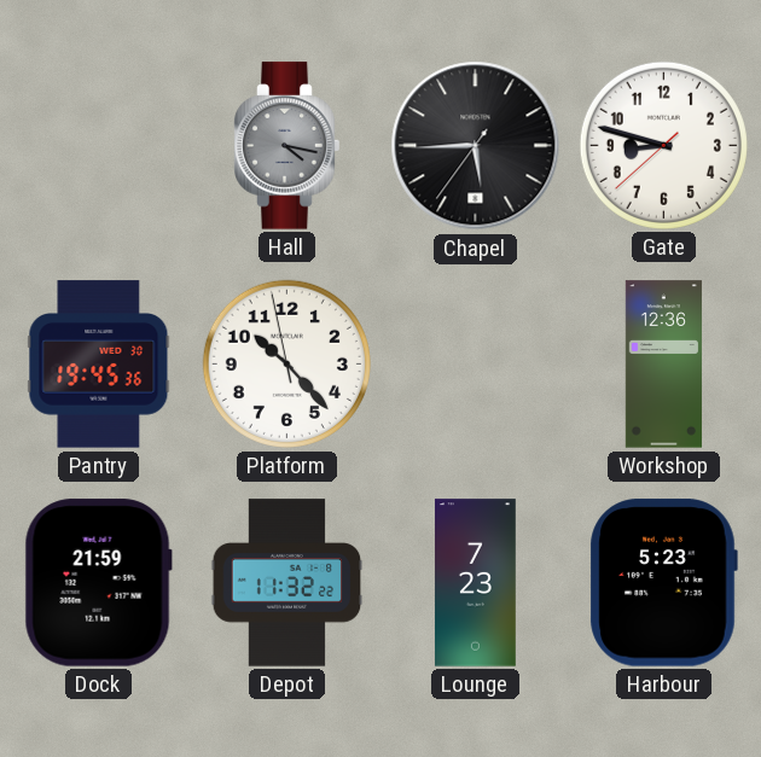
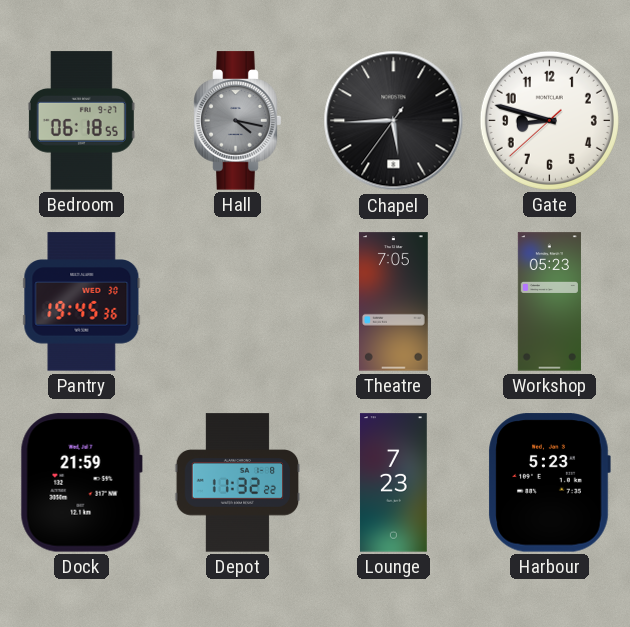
Bedroom: none -> 06:18 (81, 121)
Platform: 10:22 -> none (286, 363)
Theatre: none -> 7:05 (394, 302)
Workshop: 12:36 -> 05:23 (549, 302)
